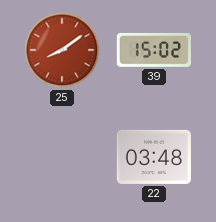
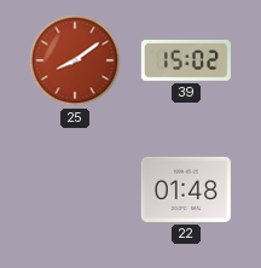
22: 03:48 -> 01:48 (186, 190)
